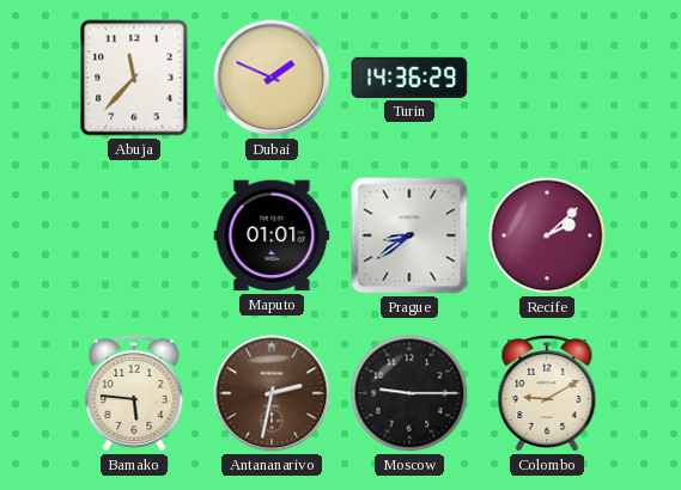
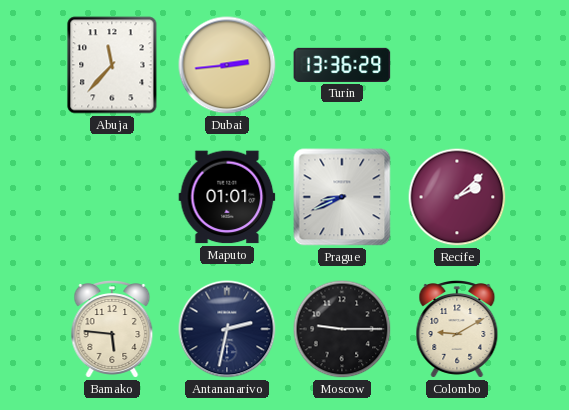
Dubai: 1:49 -> 2:44 (227, 65)
Turin: 14:36 -> 13:36 (342, 65)
Prague: 8:39 -> 8:41 (342, 197)
Antananarivo dial: brown -> navy (227, 329)
